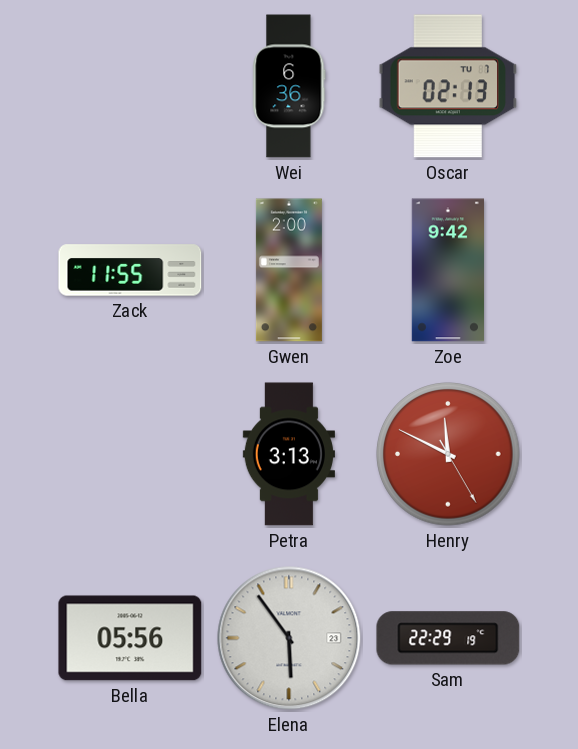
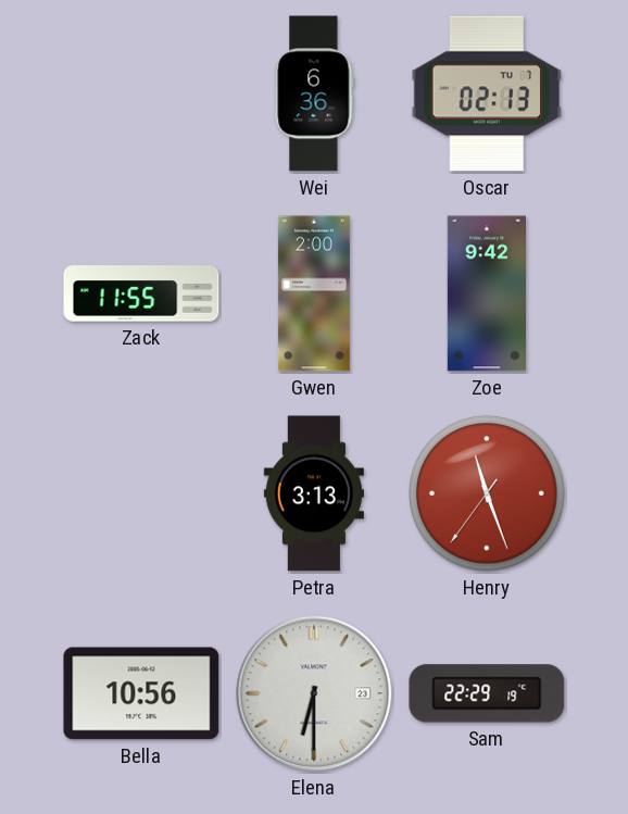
Henry: 11:49 -> 11:26 (487, 493)
Bella: 05:56 -> 10:56 (141, 693)
Elena: 5:54 -> 6:30 (314, 693)
